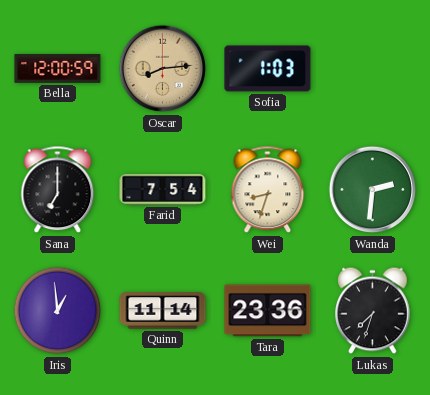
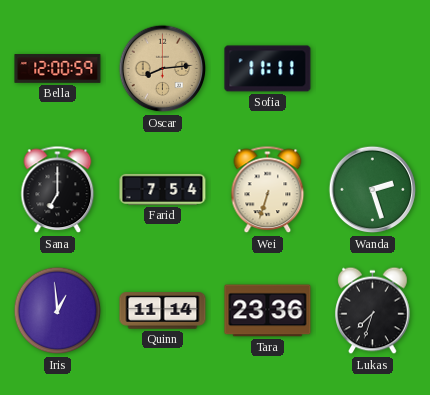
Sofia: 1:03 -> 11:11 (268, 69)
Wei: 8:33 -> 6:33 (268, 190)
Wanda: 2:31 -> 2:27 (373, 190)
